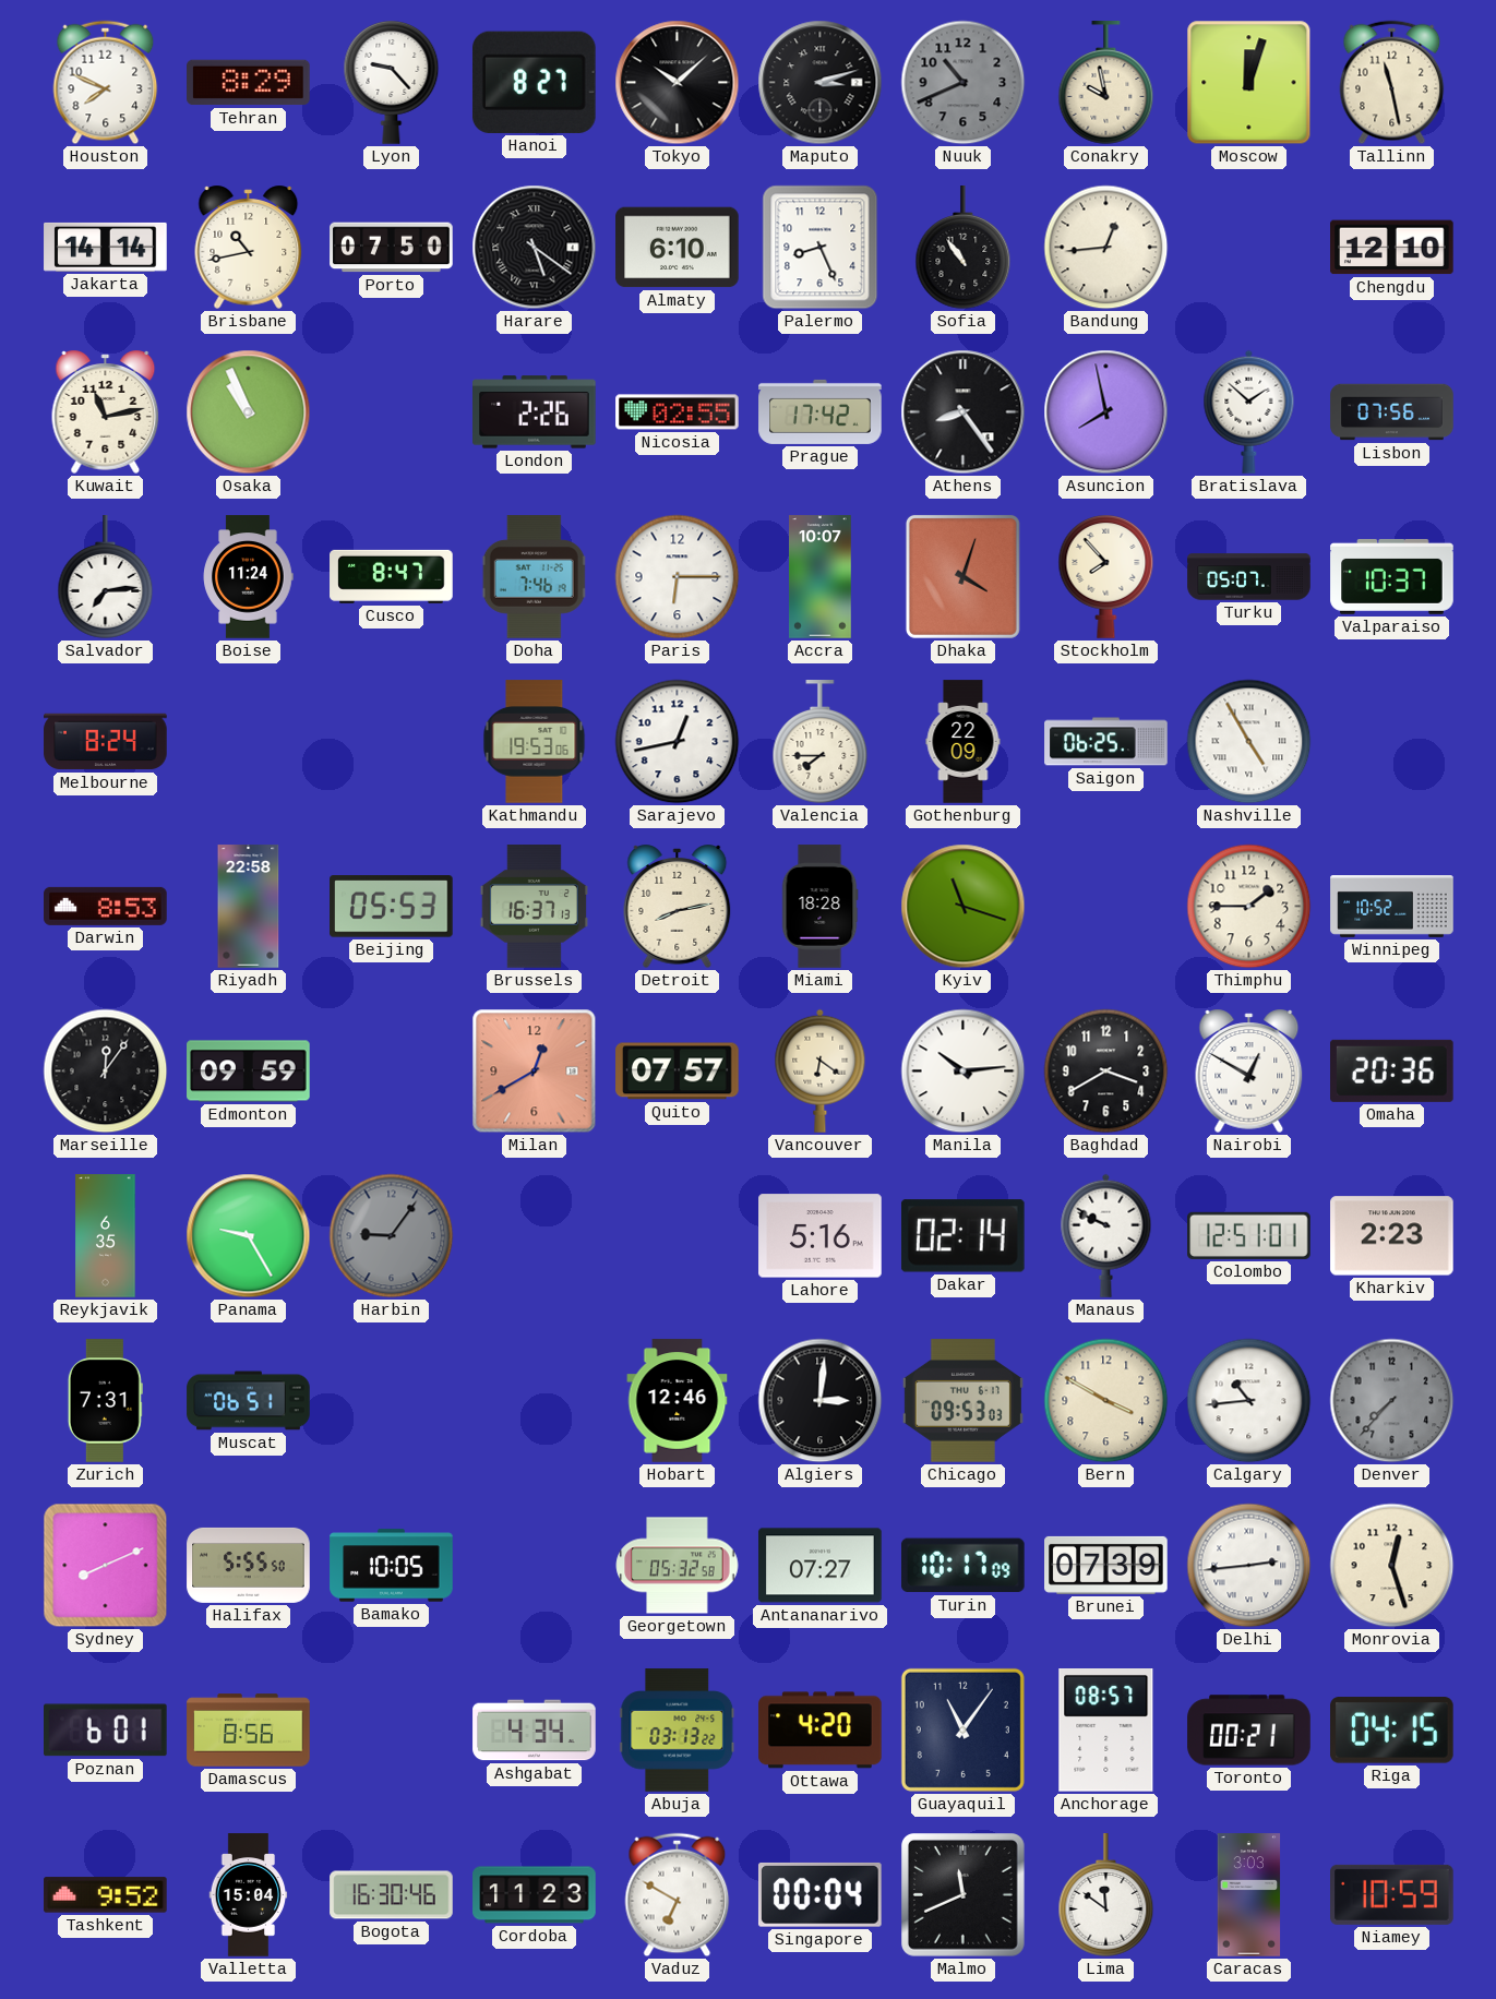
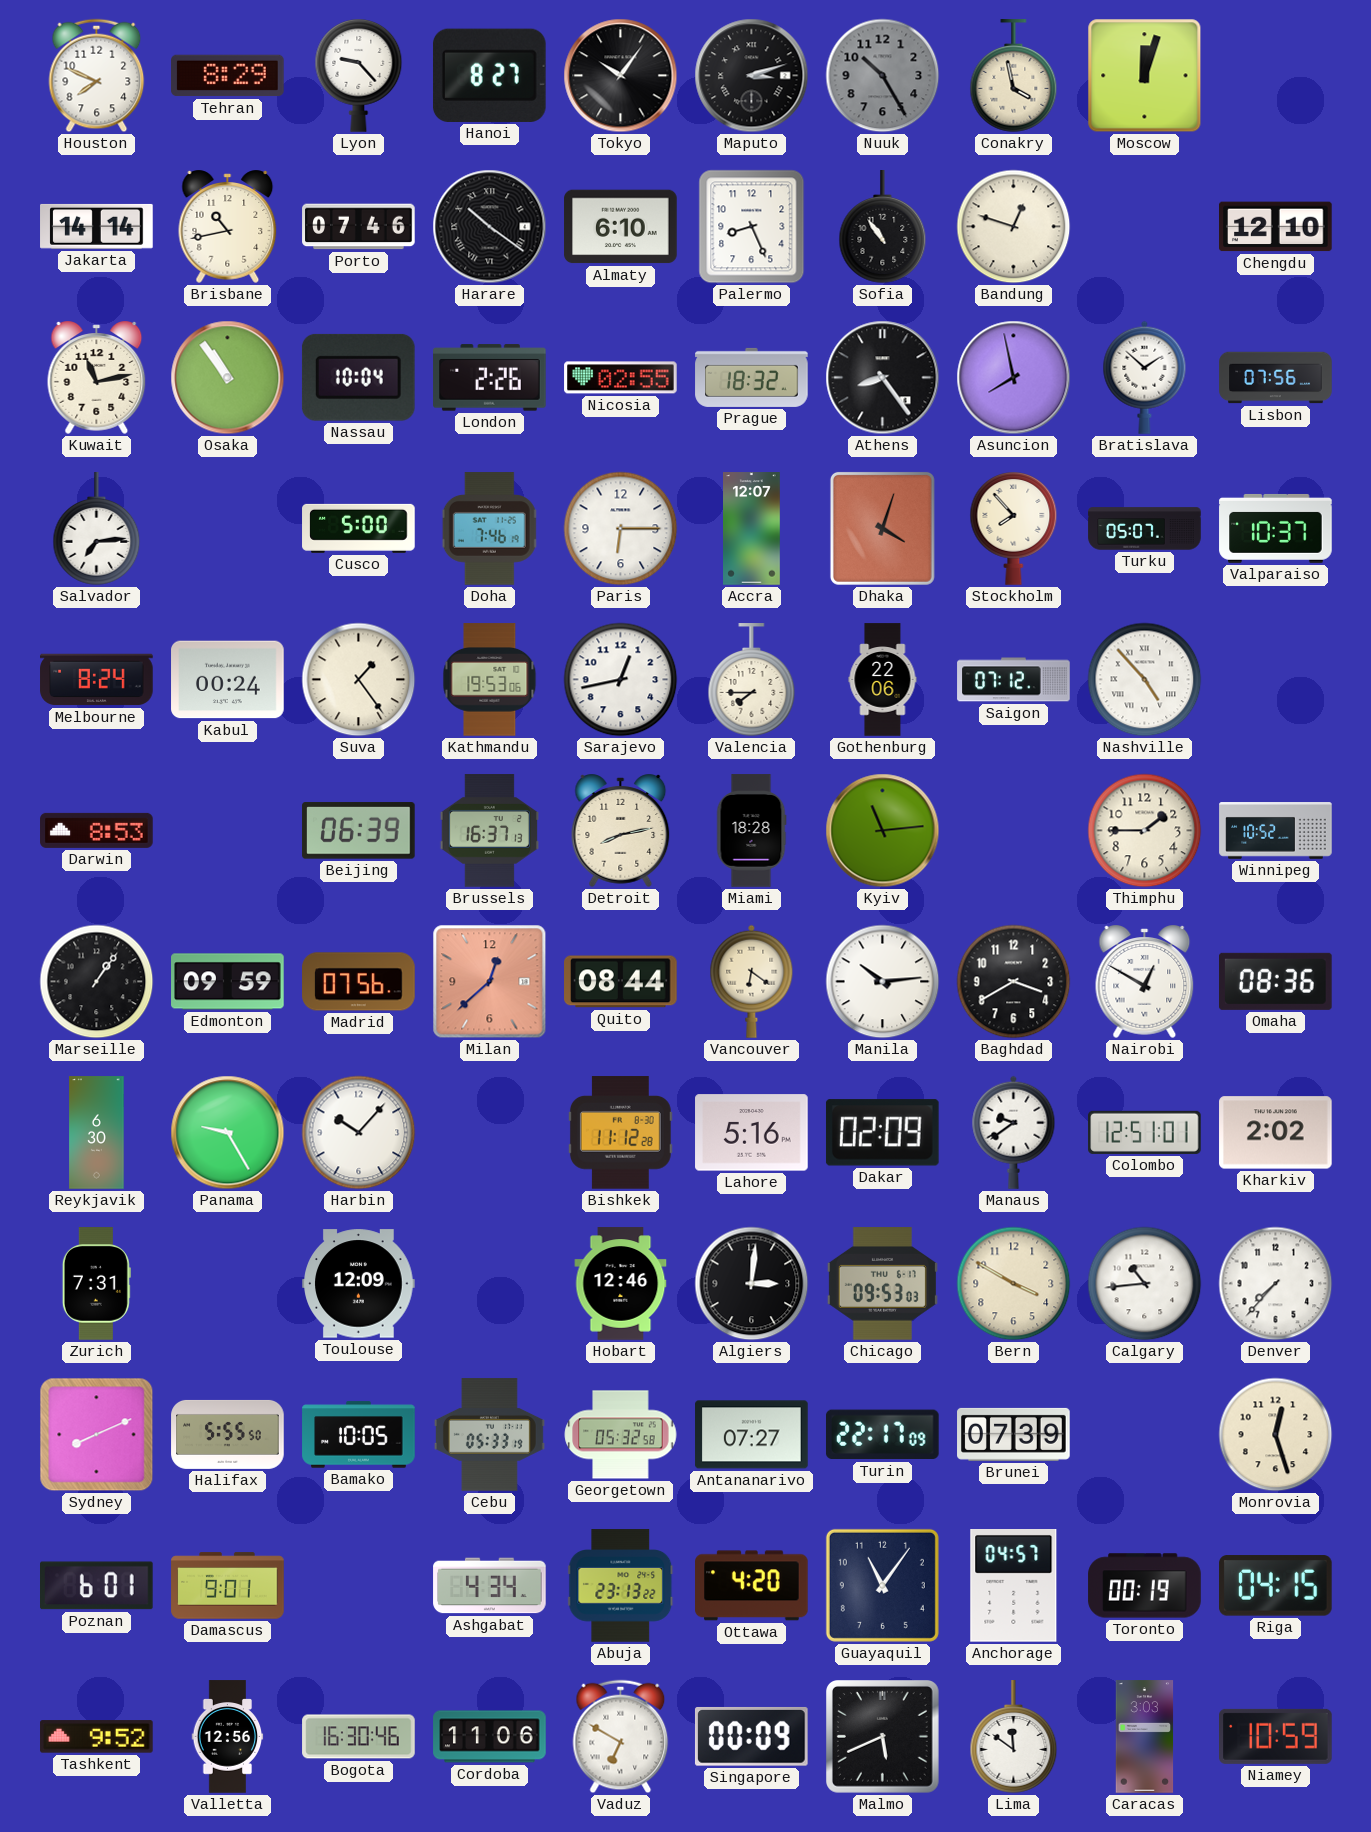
Tokyo: 10:08 -> 10:06 (621, 76)
Nuuk: 10:41 -> 10:25 (883, 76)
Conakry: 9:58 -> 3:58 (1014, 76)
Tallinn: 11:28 -> none (1392, 83)
Porto: 07:50 -> 07:46 (359, 227)
Harare: 5:21 -> 10:21 (490, 227)
Bandung: 12:44 -> 12:48 (1014, 227)
Osaka: 10:56 -> 10:54 (228, 378)
Nassau: none -> 10:04 (358, 377)
Prague: 17:42 -> 18:32 (752, 377)
Boise: 11:24 -> none (248, 577)
Cusco: 8:47 -> 5:00 (359, 528)
Accra: 10:07 -> 12:07 (752, 529)
Kabul: none -> 00:24 (228, 680)
Suva: none -> 1:24 (359, 680)
Gothenburg: 22:09 -> 22:06 (883, 680)
Saigon: 06:25 -> 07:12 (1014, 680)
Nashville: 4:55 -> 4:53 (1145, 680)
Riyadh: 22:58 -> none (249, 907)
Beijing: 05:53 -> 06:39 (359, 831)
Kyiv: 11:18 -> 11:14 (883, 831)
Marseille: 12:06 -> 1:06 (97, 982)
Madrid: none -> 07:56 (359, 982)
Milan: 12:40 -> 12:38 (490, 982)
Quito: 07:57 -> 08:44 (621, 982)
Omaha: 20:36 -> 08:36 (1276, 981)
Reykjavik: 6:35 -> 6:30 (97, 1133)
Harbin: 9:06 -> 10:07 (359, 1133)
Harbin dial: grey -> white (359, 1133)
Bishkek: none -> 11:12 (620, 1133)
Dakar: 02:14 -> 02:09 (882, 1133)
Manaus: 9:49 -> 9:39 (1014, 1132)
Kharkiv: 2:23 -> 2:02 (1276, 1133)
Muscat: 06:51 -> none (249, 1401)
Toulouse: none -> 12:09 (359, 1284)
Denver dial: grey -> white (1276, 1284)
Cebu: none -> 05:33 (489, 1435)
Turin: 10:17 -> 22:17 (882, 1435)
Delhi: 2:44 -> none (1249, 1566)
Damascus: 8:56 -> 9:01 (228, 1586)
Abuja: 03:13 -> 23:13 (621, 1586)
Anchorage: 08:57 -> 04:57 (1014, 1586)
Toronto: 00:21 -> 00:19 (1145, 1586)
Valletta: 15:04 -> 12:56 (228, 1737)
Cordoba: 11:23 -> 11:06 (490, 1737)
Singapore: 00:04 -> 00:09 (752, 1736)
Malmo: 11:41 -> 5:41 (883, 1737)
